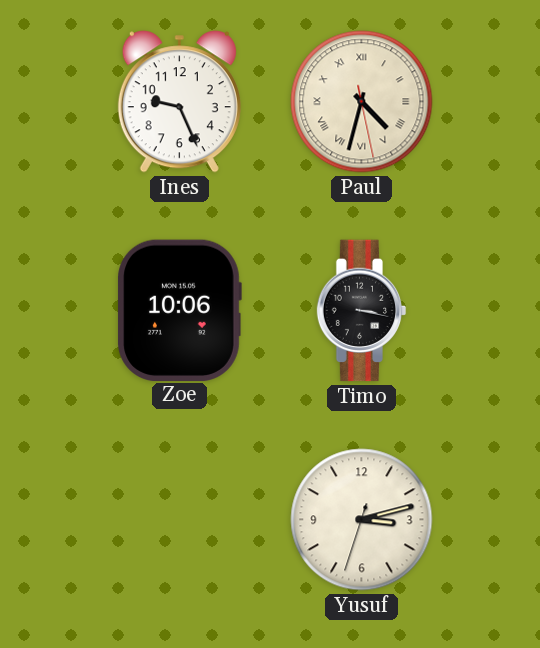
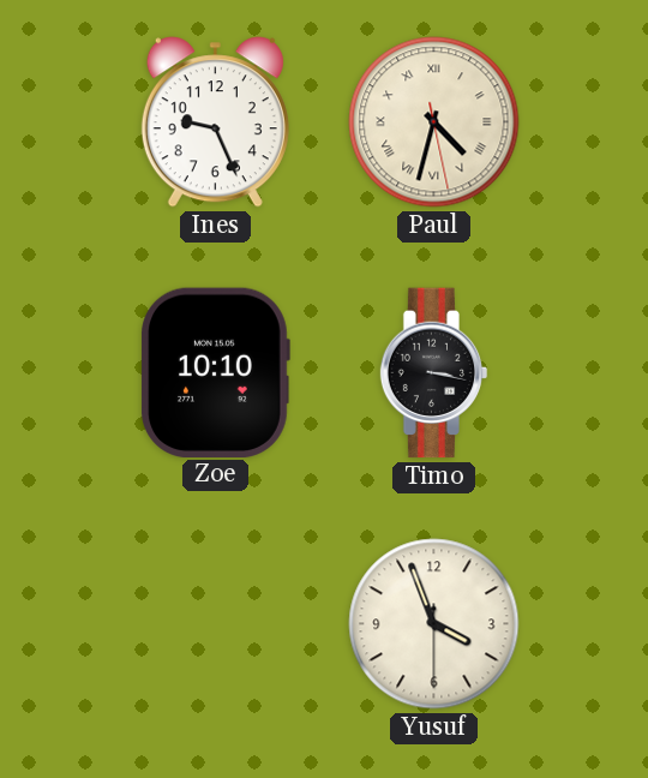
Zoe: 10:06 -> 10:10 (215, 372)
Yusuf: 3:12 -> 3:56 (434, 624)
